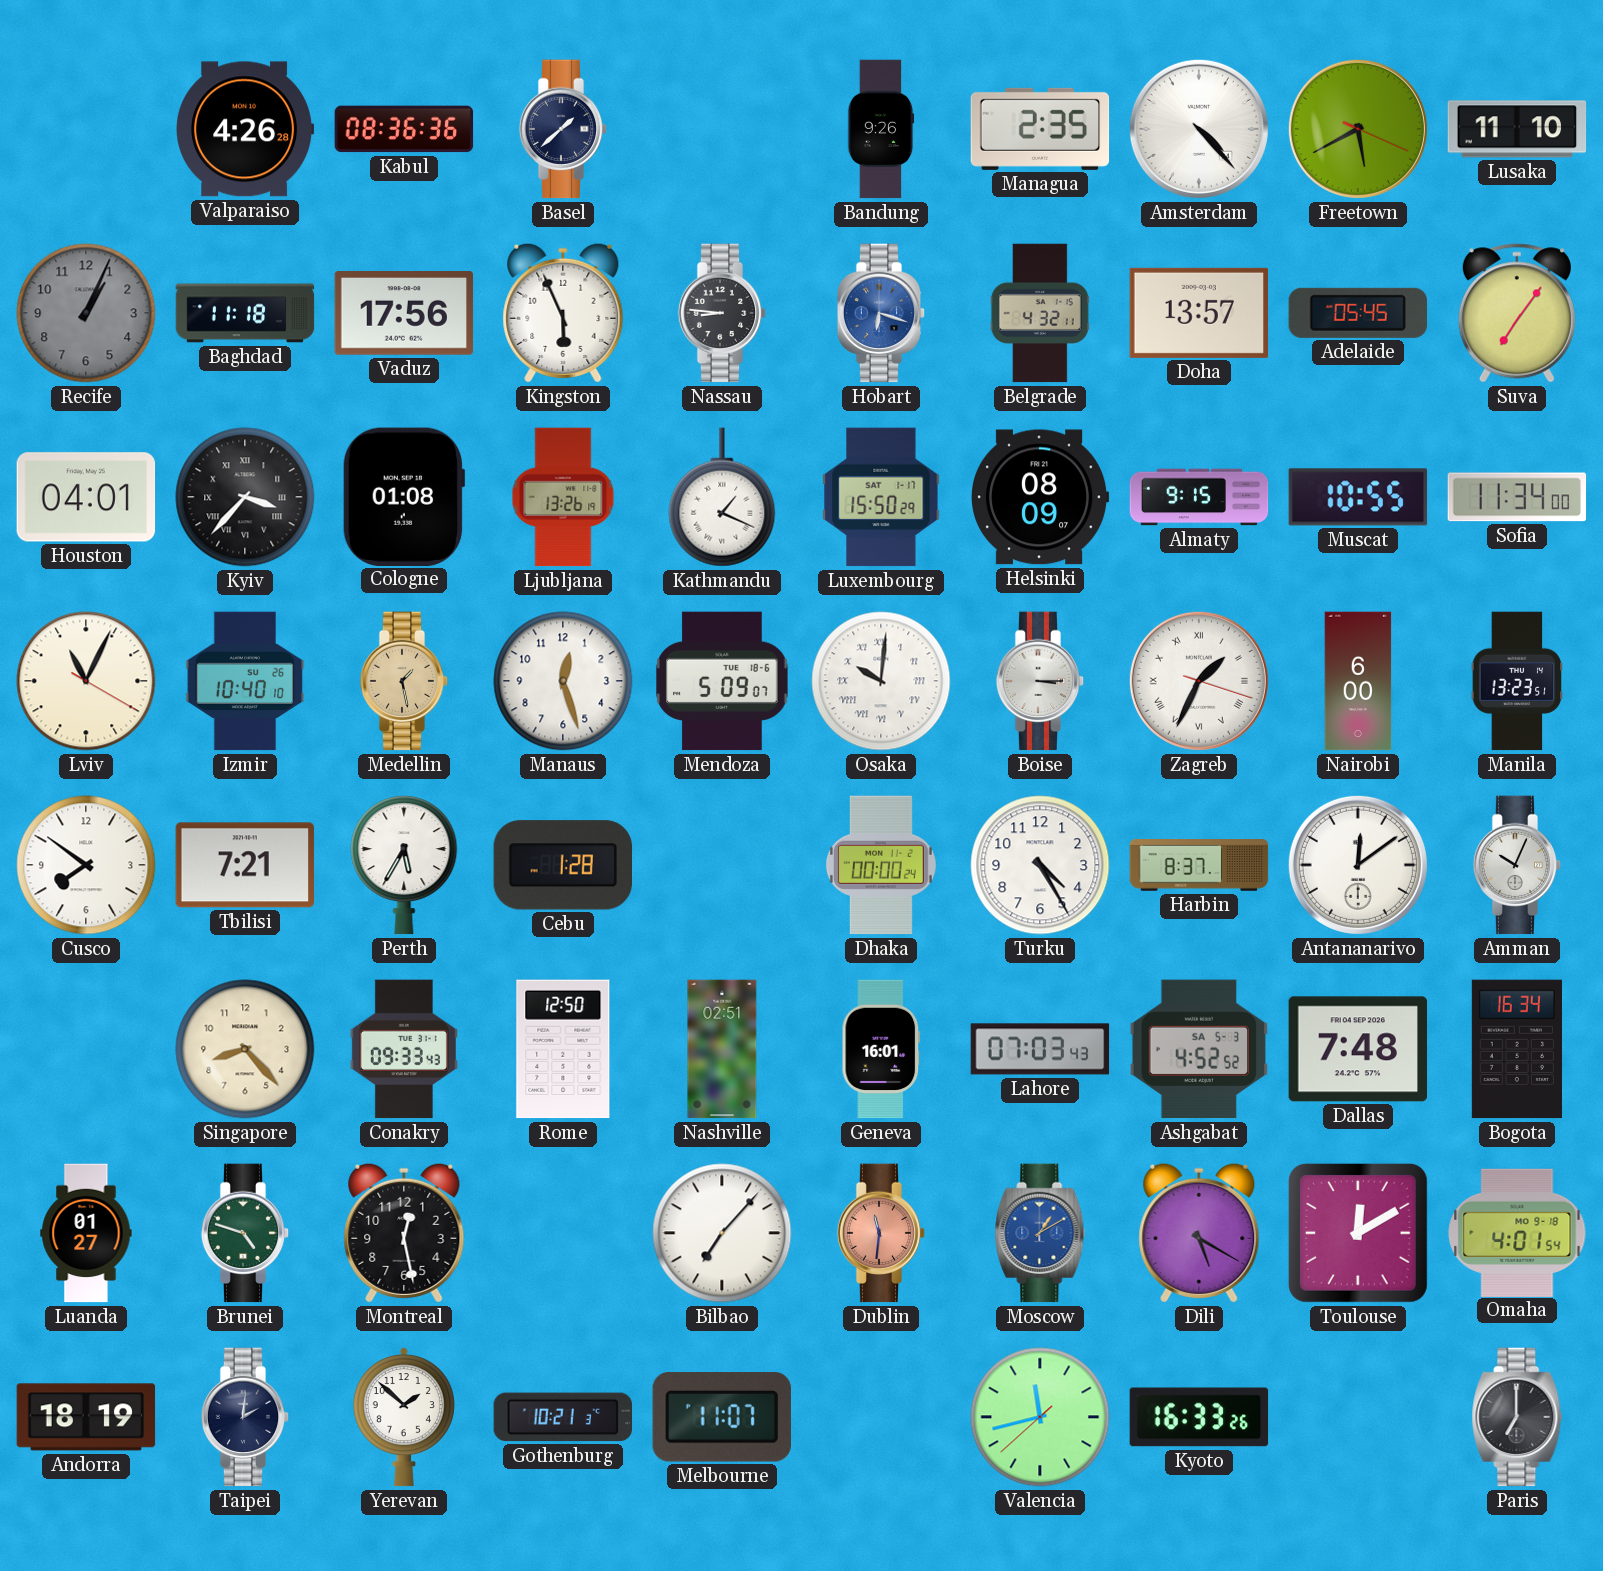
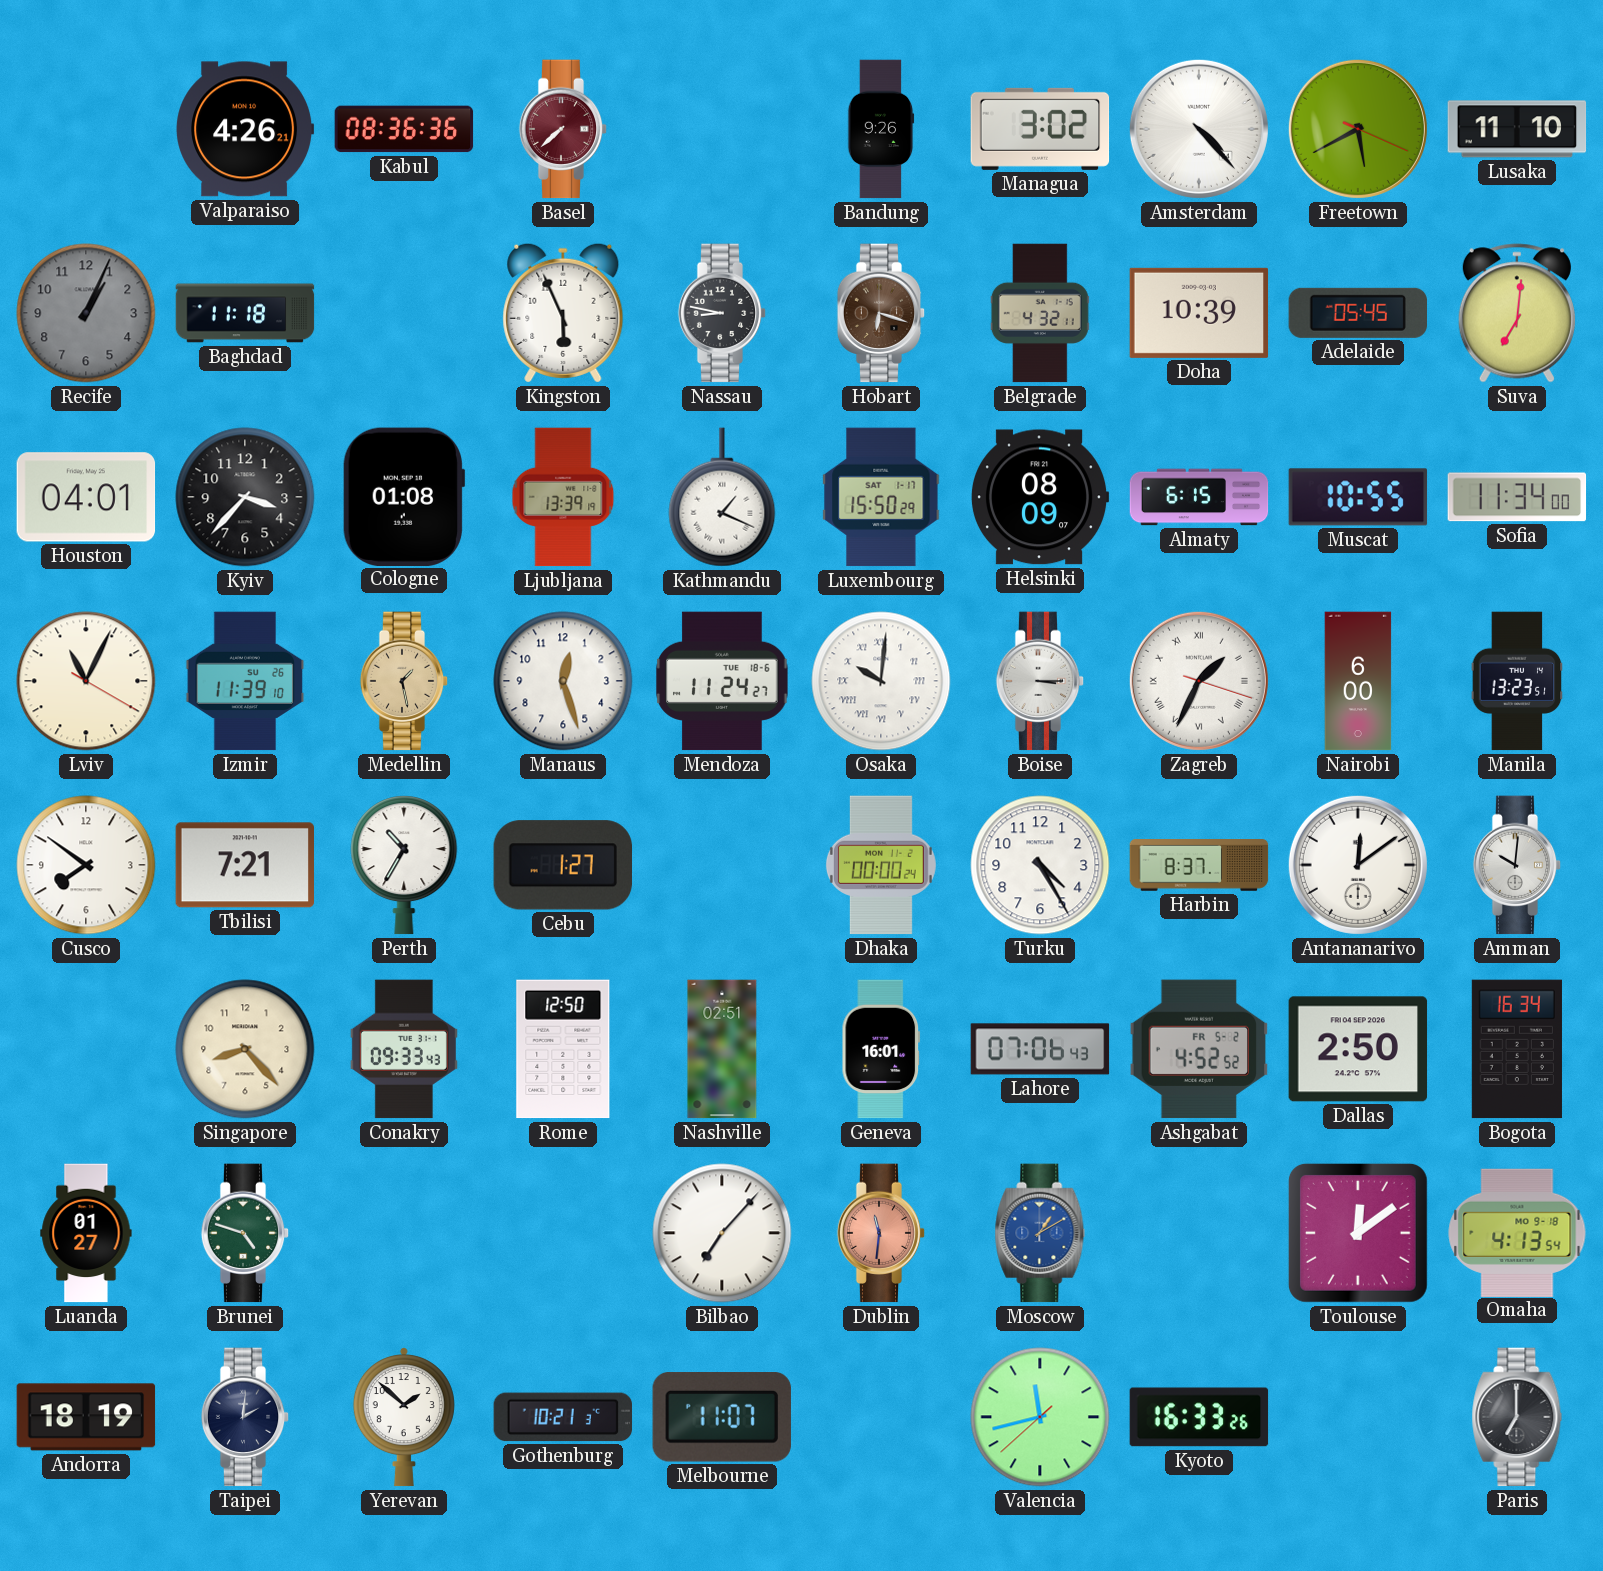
Valparaiso: 4:26:28 -> 4:26:21 (245, 129)
Basel: 1:38 -> 7:38 (563, 129)
Basel dial: navy -> burgundy (563, 129)
Managua: 2:35 -> 3:02 (1040, 129)
Vaduz: 17:56 -> none (404, 314)
Nassau: 8:46 -> 8:47 (722, 313)
Hobart dial: blue -> brown (881, 313)
Doha: 13:57 -> 10:39 (1199, 313)
Suva: 7:06 -> 7:01 (1517, 313)
Kyiv numerals: Roman -> Arabic (245, 497)
Ljubljana: 13:26 -> 13:39 (563, 497)
Almaty: 9:15 -> 6:15 (1199, 497)
Izmir: 10:40 -> 11:39 (245, 681)
Mendoza: 5:09 -> 11:24 (722, 681)
Perth: 5:35 -> 10:35 (404, 865)
Cebu: 1:28 -> 1:27 (562, 865)
Amman: 10:04 -> 10:01 (1517, 865)
Lahore: 07:03 -> 07:06 (1040, 1049)
Ashgabat date: SA 5-3 -> FR 5-2 (1199, 1049)
Dallas: 7:48 -> 2:50 (1358, 1049)
Montreal: 12:28 -> none (404, 1233)
Dili: 5:20 -> none (1199, 1233)
Toulouse: 12:10 -> 12:09 (1358, 1233)
Omaha: 4:01 -> 4:13 (1517, 1232)
